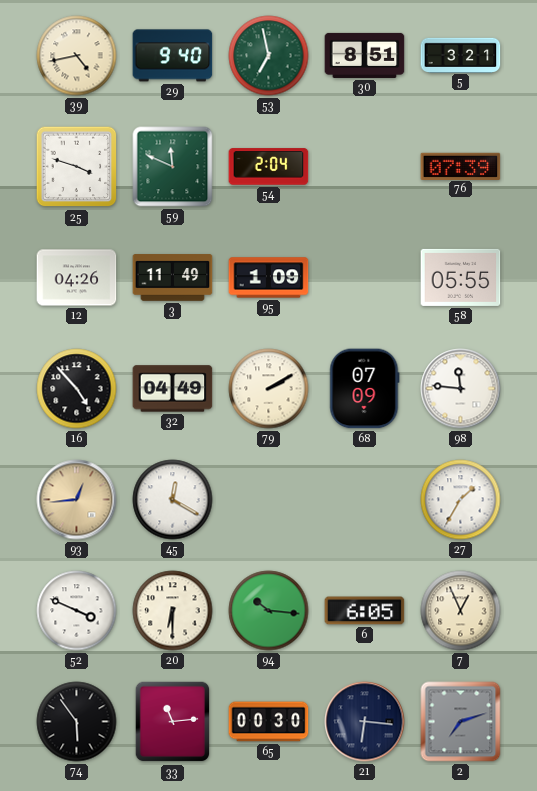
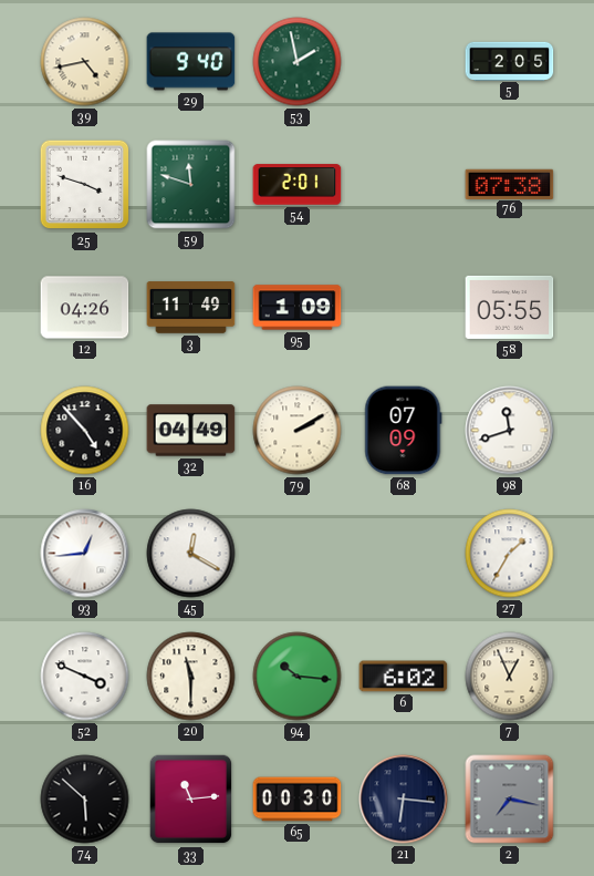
53: 6:58 -> 1:58 (298, 62)
30: 8:51 -> none (365, 55)
5: 3:21 -> 2:05 (510, 61)
59: 11:49 -> 11:48 (191, 185)
54: 2:04 -> 2:01 (298, 185)
76: 07:39 -> 07:38 (510, 184)
98: 11:46 -> 11:42 (510, 431)
93 dial: champagne -> white (85, 554)
20: 6:30 -> 11:30 (191, 677)
6: 6:05 -> 6:02 (404, 677)
74: 5:54 -> 5:52 (85, 800)
2: 7:12 -> 7:17 (510, 800)
